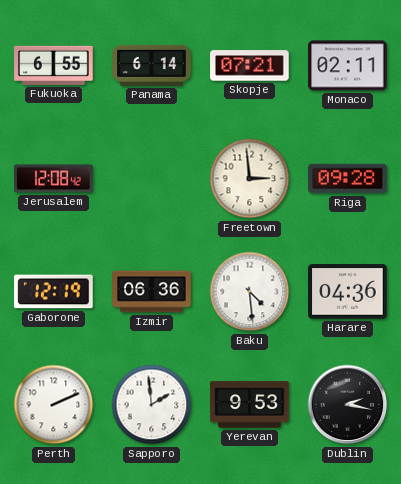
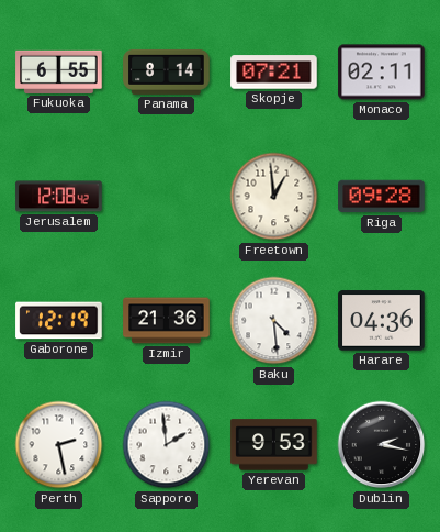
Panama: 6:14 -> 8:14 (167, 71)
Freetown: 2:59 -> 12:59 (274, 197)
Izmir: 06:36 -> 21:36 (167, 321)
Perth: 2:11 -> 2:28 (59, 445)
